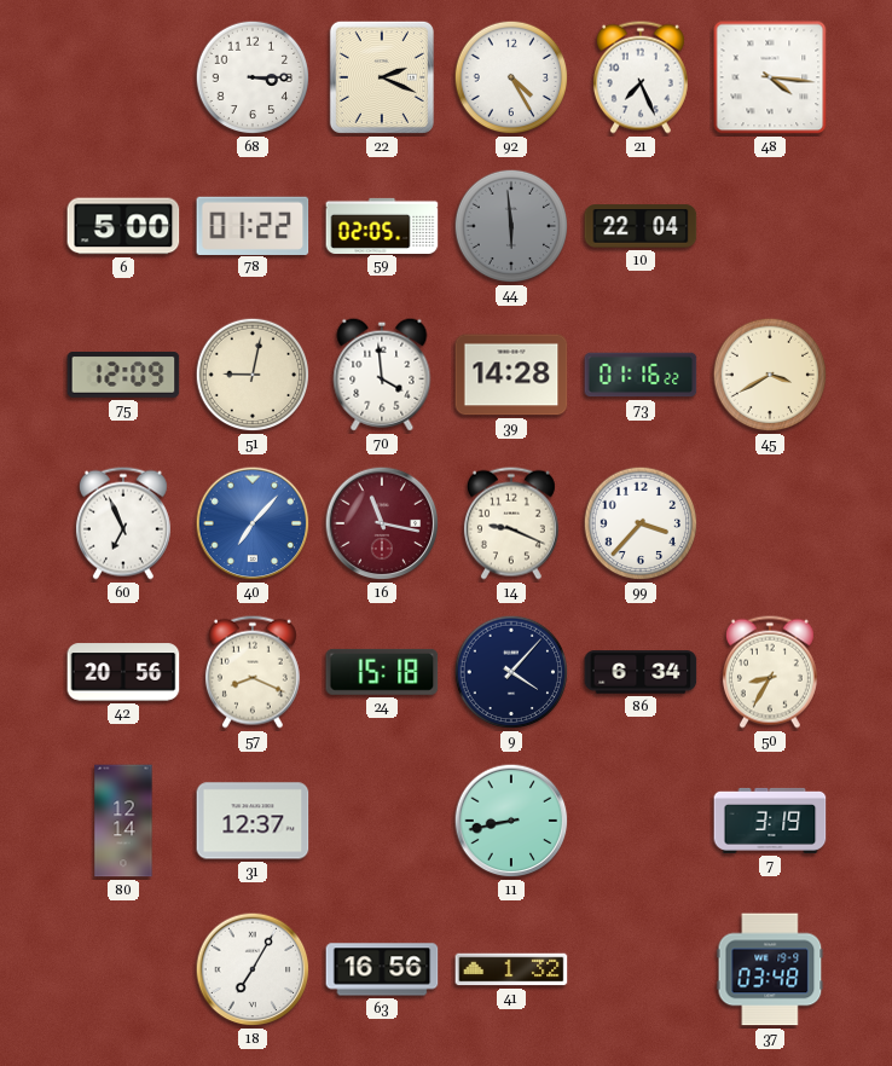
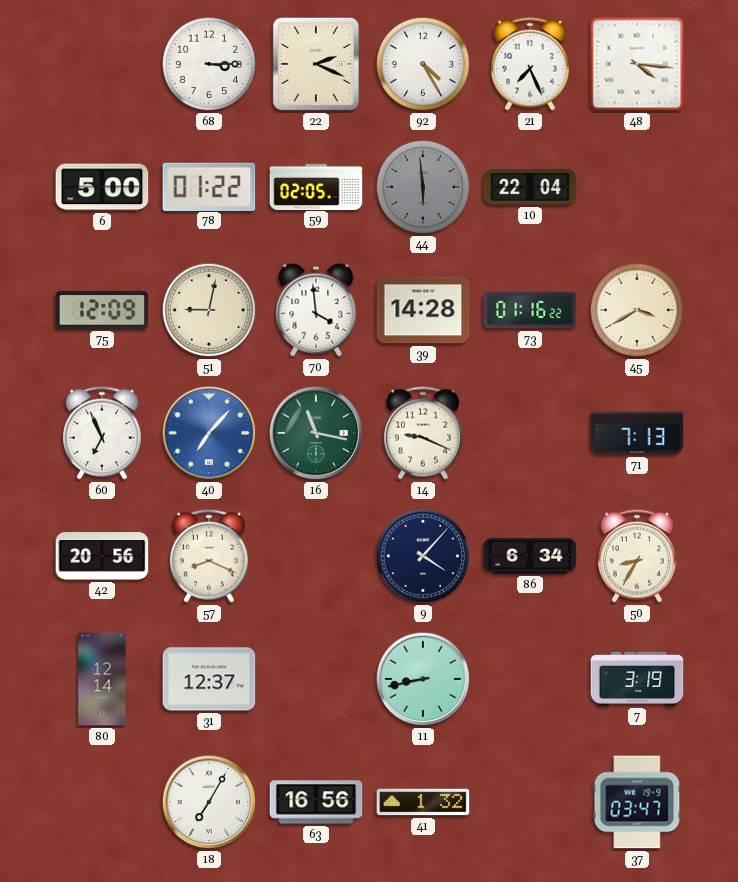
16 dial: burgundy -> green (316, 433)
99: 3:37 -> none (641, 523)
71: none -> 7:13 (637, 433)
24: 15:18 -> none (382, 672)
37: 03:48 -> 03:47 (637, 802)
